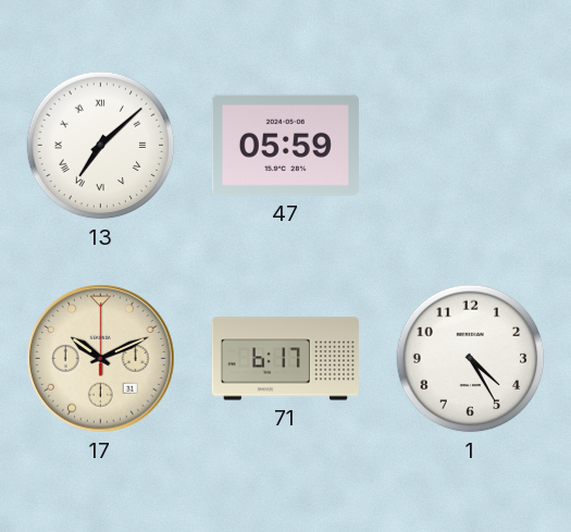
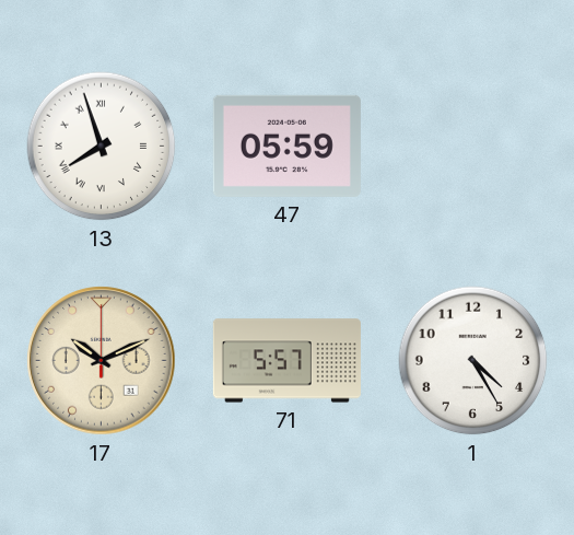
13: 7:08 -> 7:57 (102, 147)
71: 6:17 -> 5:57 (286, 361)
